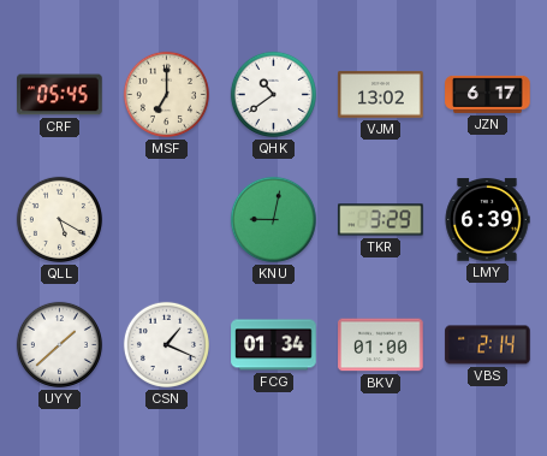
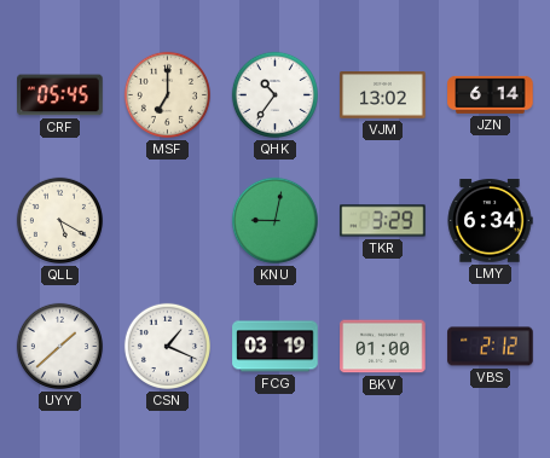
QHK: 10:39 -> 10:36 (274, 94)
JZN: 6:17 -> 6:14 (491, 94)
LMY: 6:39 -> 6:34 (490, 221)
FCG: 01:34 -> 03:19 (276, 347)
VBS: 2:14 -> 2:12 (491, 347)
